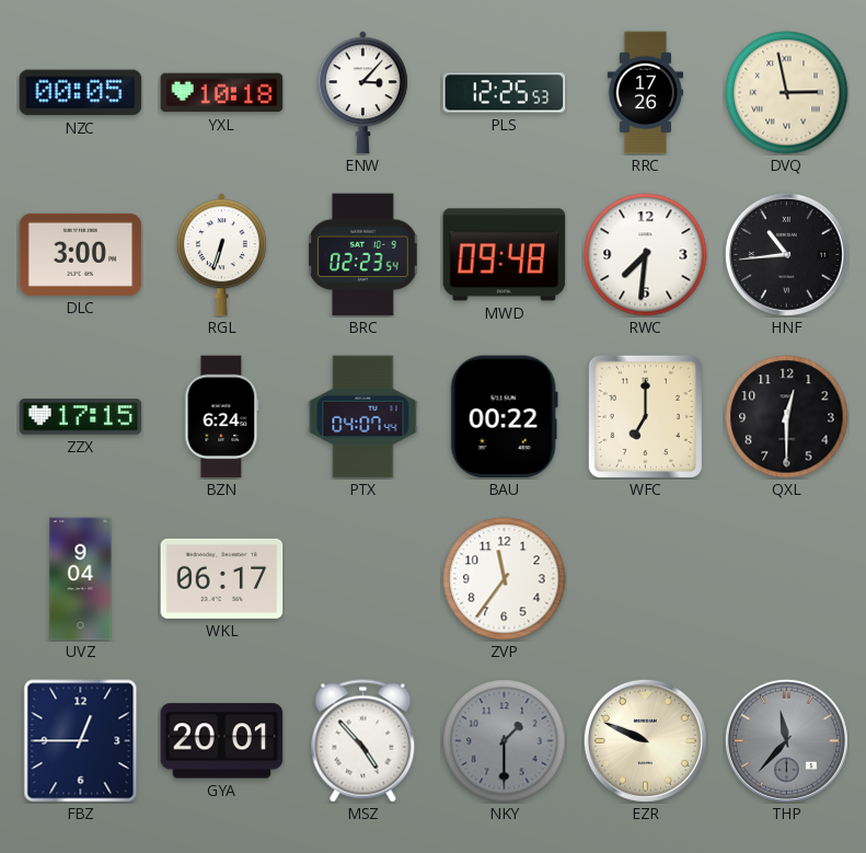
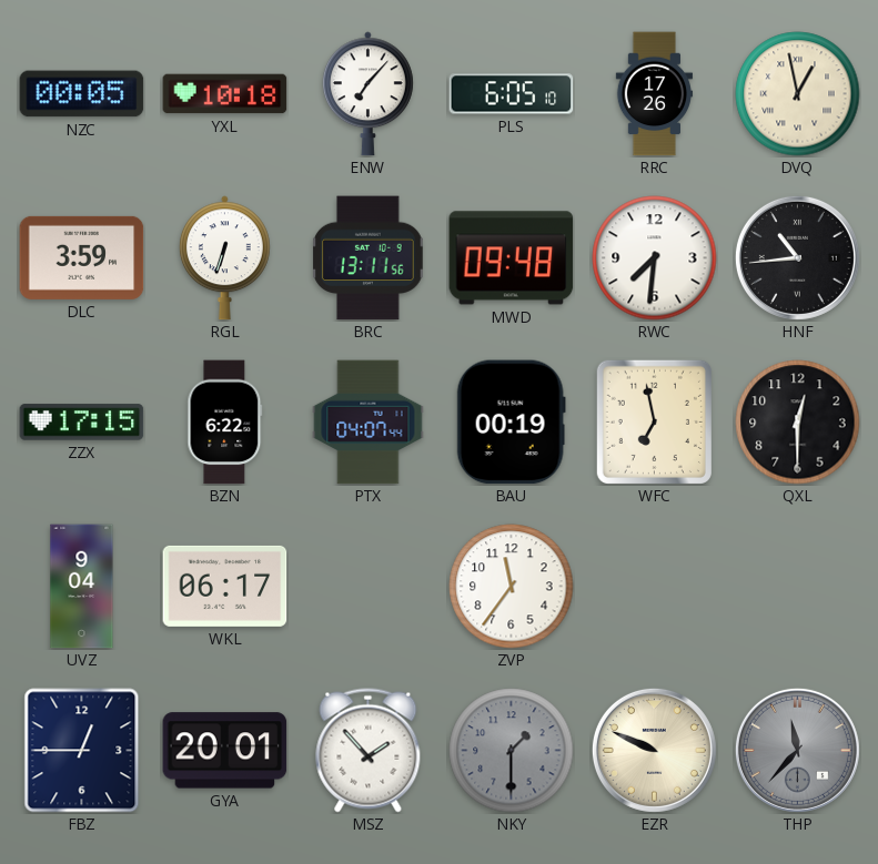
ENW: 3:07 -> 7:07 (367, 94)
PLS: 12:25 -> 6:05 (512, 94)
DVQ: 2:58 -> 12:58 (798, 94)
DLC: 3:00 -> 3:59 (82, 257)
BRC: 02:23 -> 13:11 (369, 258)
BZN: 6:24 -> 6:22 (225, 423)
BAU: 00:22 -> 00:19 (511, 423)
WFC: 7:00 -> 6:58 (654, 421)
MSZ: 4:53 -> 1:53 (369, 751)
